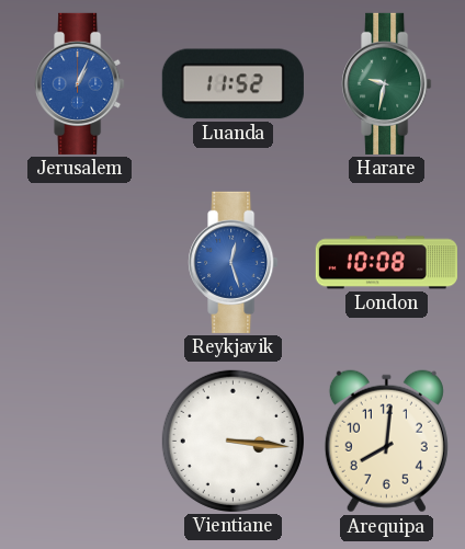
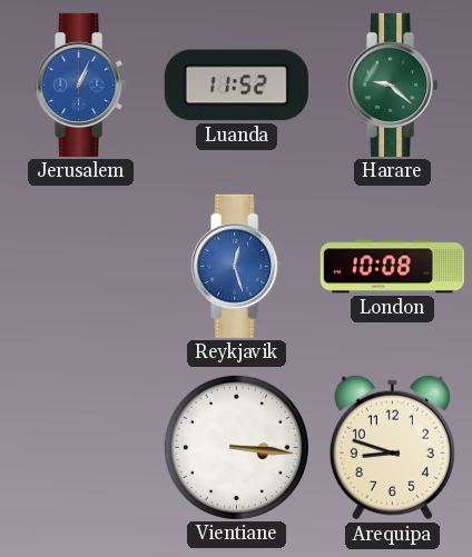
Harare: 9:32 -> 9:22 (393, 84)
Arequipa: 8:01 -> 8:48 (392, 448)
